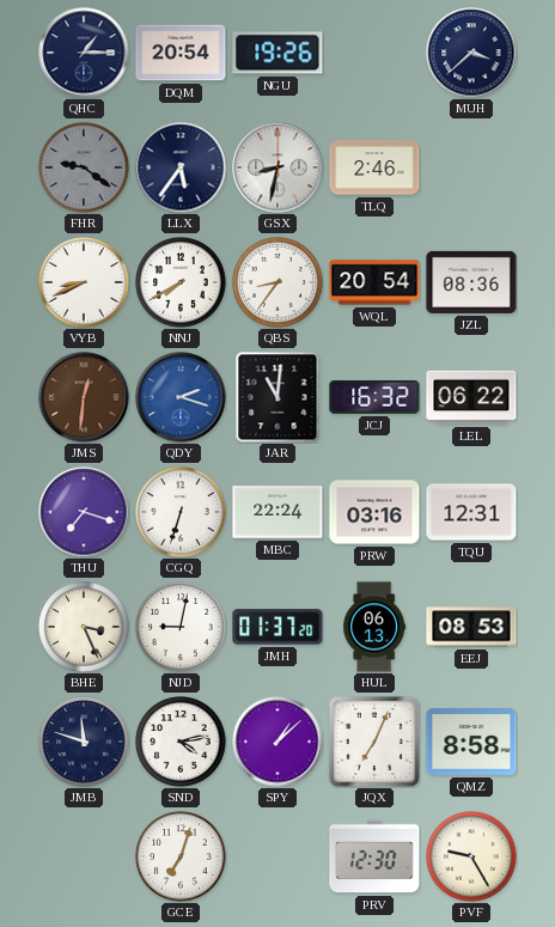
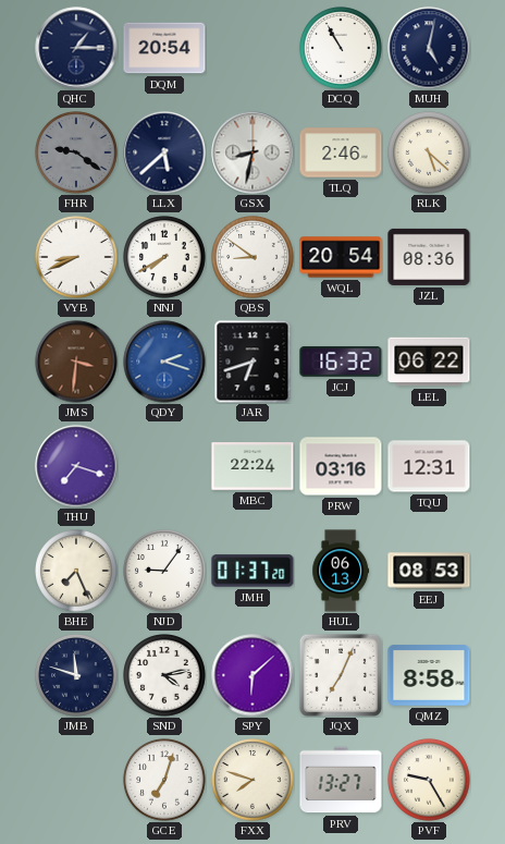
NGU: 19:26 -> none (277, 53)
DCQ: none -> 10:55 (341, 48)
MUH: 3:38 -> 5:02 (429, 48)
LLX: 5:36 -> 5:38 (164, 152)
RLK: none -> 5:22 (429, 152)
QBS: 8:36 -> 8:51 (253, 257)
JMS: 12:31 -> 3:31 (76, 362)
JAR: 11:01 -> 6:42 (253, 362)
CGQ: 6:33 -> none (181, 512)
BHE: 3:26 -> 7:26 (76, 571)
NJD: 9:02 -> 9:06 (164, 571)
SPY: 1:08 -> 6:08 (253, 675)
FXX: none -> 7:48 (253, 780)
PRV: 12:30 -> 13:27 (341, 780)
